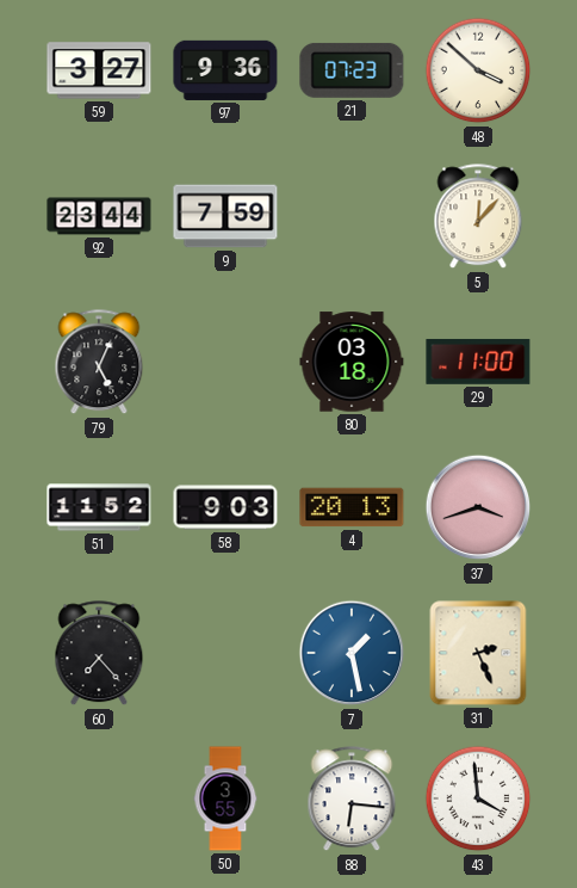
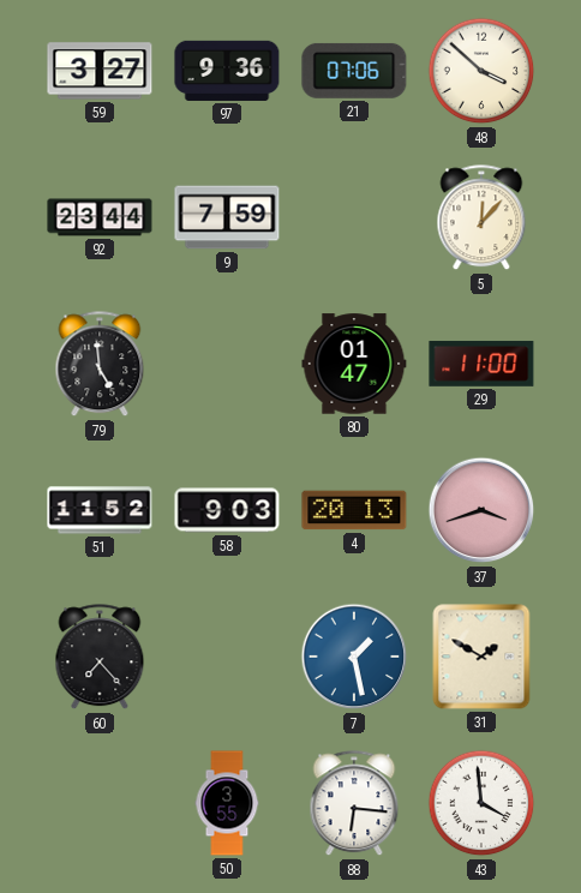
21: 07:23 -> 07:06 (354, 71)
79: 5:04 -> 4:59 (100, 365)
80: 03:18 -> 01:47 (354, 364)
31: 2:26 -> 1:50 (481, 657)
